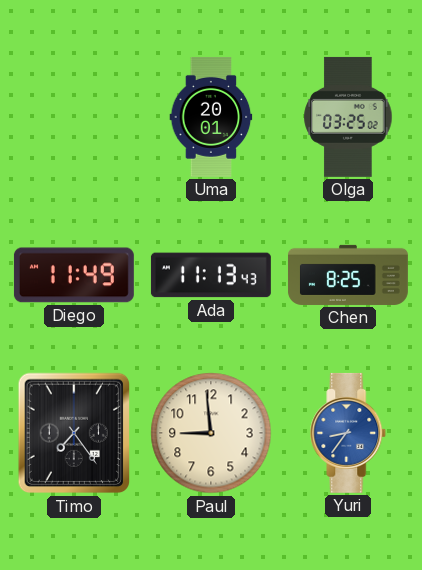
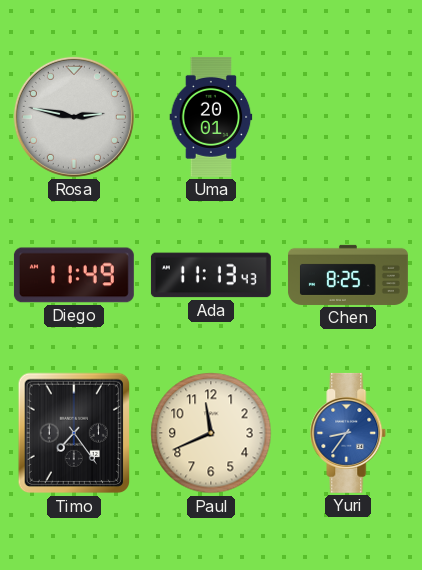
Rosa: none -> 2:47 (74, 117)
Olga: 03:25 -> none (348, 117)
Paul: 8:59 -> 11:41 (211, 433)
